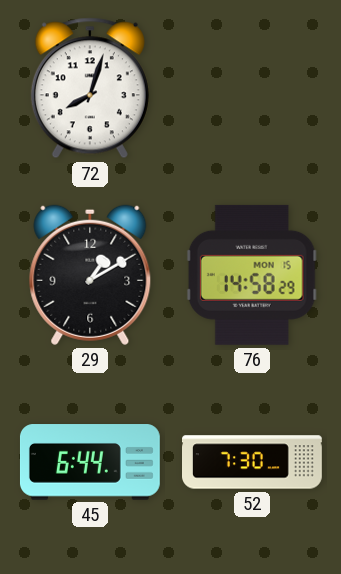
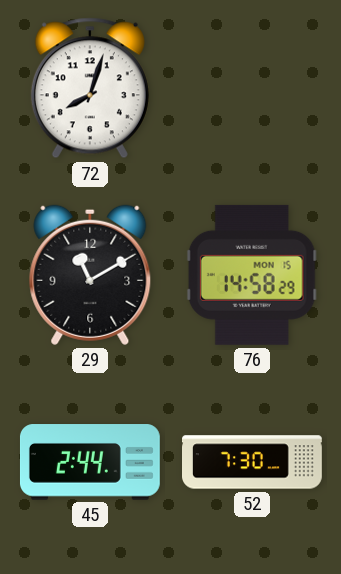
29: 1:10 -> 11:10 (90, 275)
45: 6:44 -> 2:44 (90, 462)
